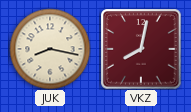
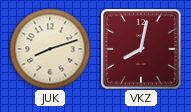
JUK: 8:17 -> 8:12 (50, 49)
